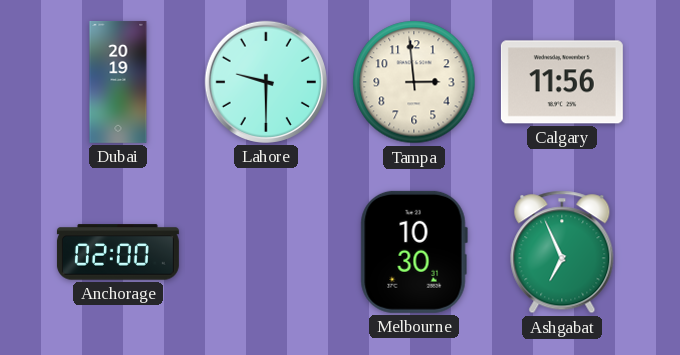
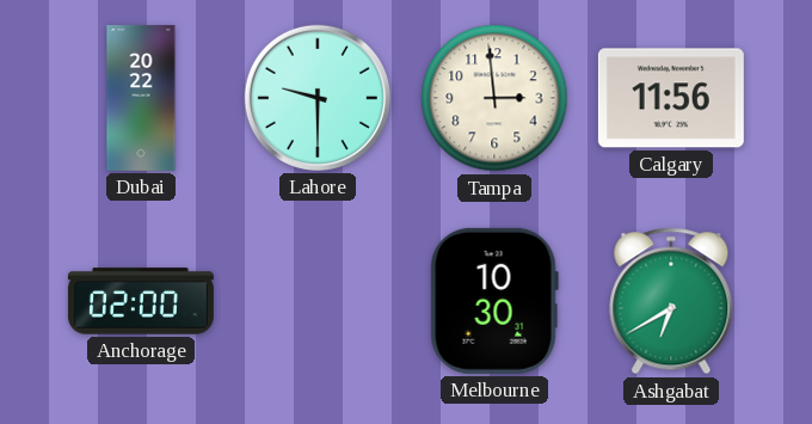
Dubai: 20:19 -> 20:22 (141, 98)
Ashgabat: 6:56 -> 6:40 (671, 301)
